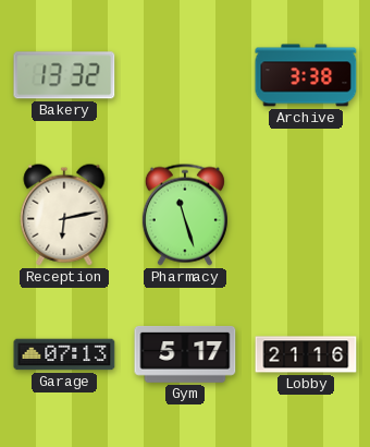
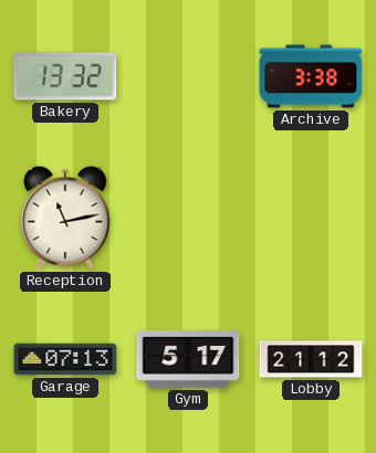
Reception: 6:13 -> 11:13 (65, 218)
Pharmacy: 11:27 -> none (185, 215)
Lobby: 21:16 -> 21:12 (311, 359)
